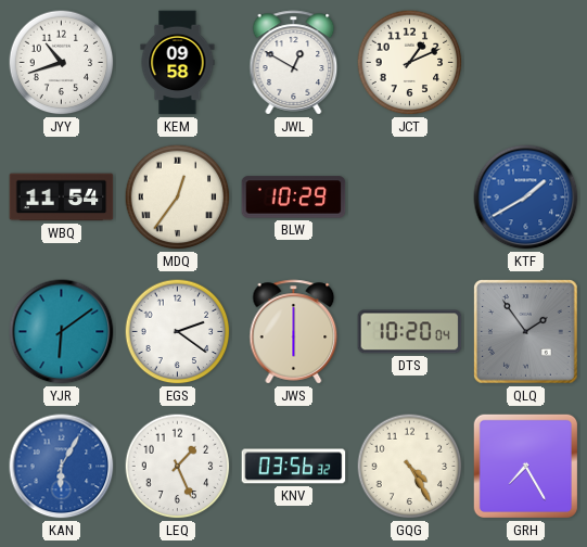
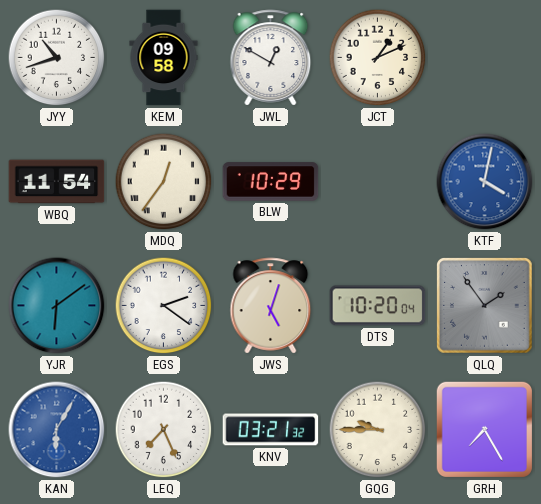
KTF: 1:40 -> 4:02 (485, 182)
JWS: 6:00 -> 5:03 (271, 306)
LEQ: 1:26 -> 7:26 (164, 430)
KNV: 03:56 -> 03:21 (271, 430)
GQG: 4:25 -> 9:45 (378, 430)
